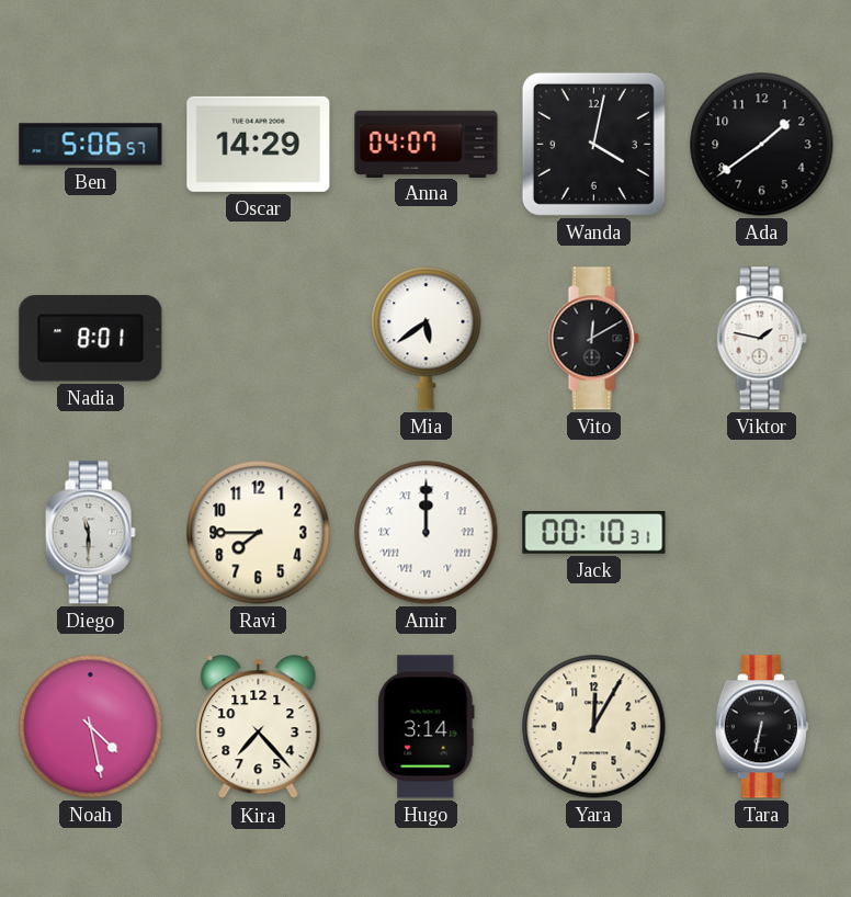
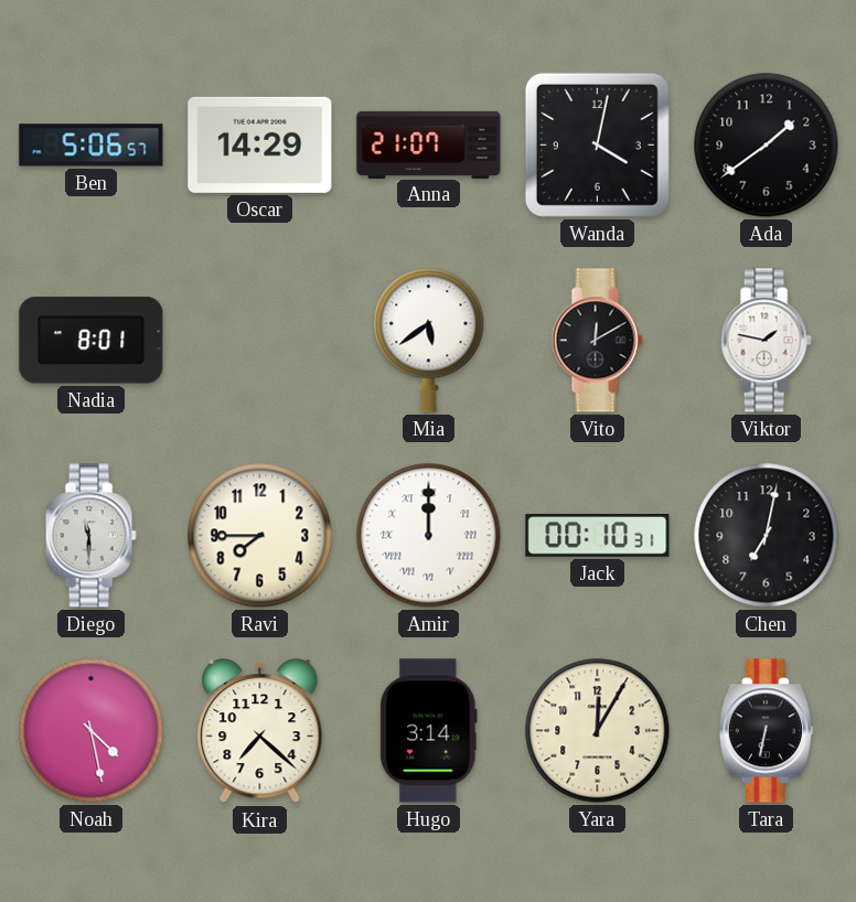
Anna: 04:07 -> 21:07 (429, 144)
Chen: none -> 7:02 (767, 536)
Kira: 7:23 -> 7:22 (260, 731)
